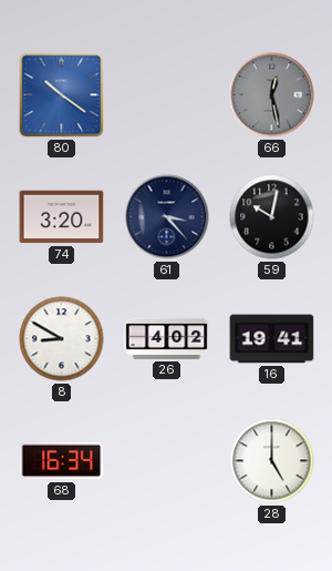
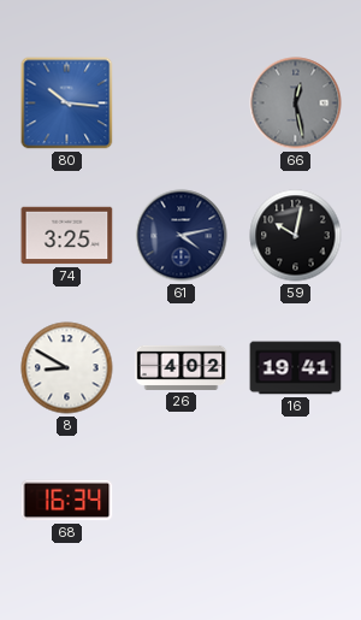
80: 10:21 -> 10:16 (67, 104)
74: 3:20 -> 3:25 (67, 236)
61: 3:23 -> 4:13 (182, 236)
28: 5:00 -> none (272, 461)
